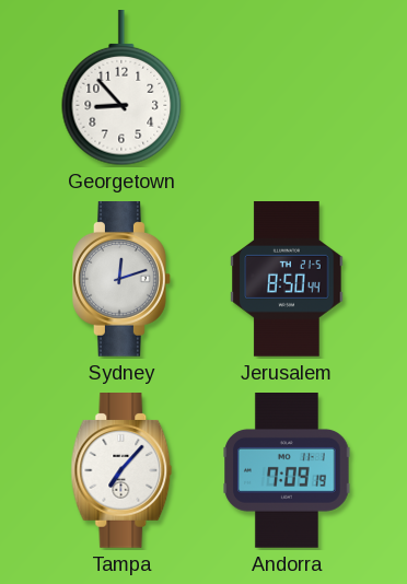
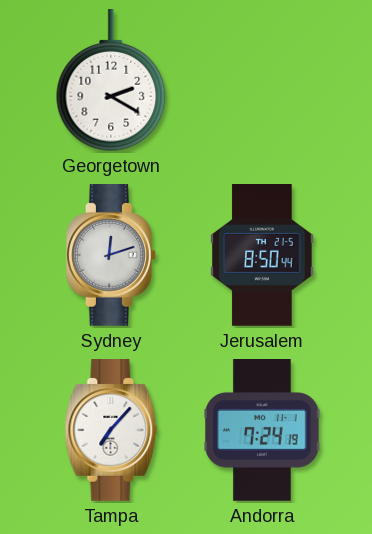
Georgetown: 8:53 -> 2:20 (111, 81)
Andorra: 7:09 -> 7:24 (262, 431)
